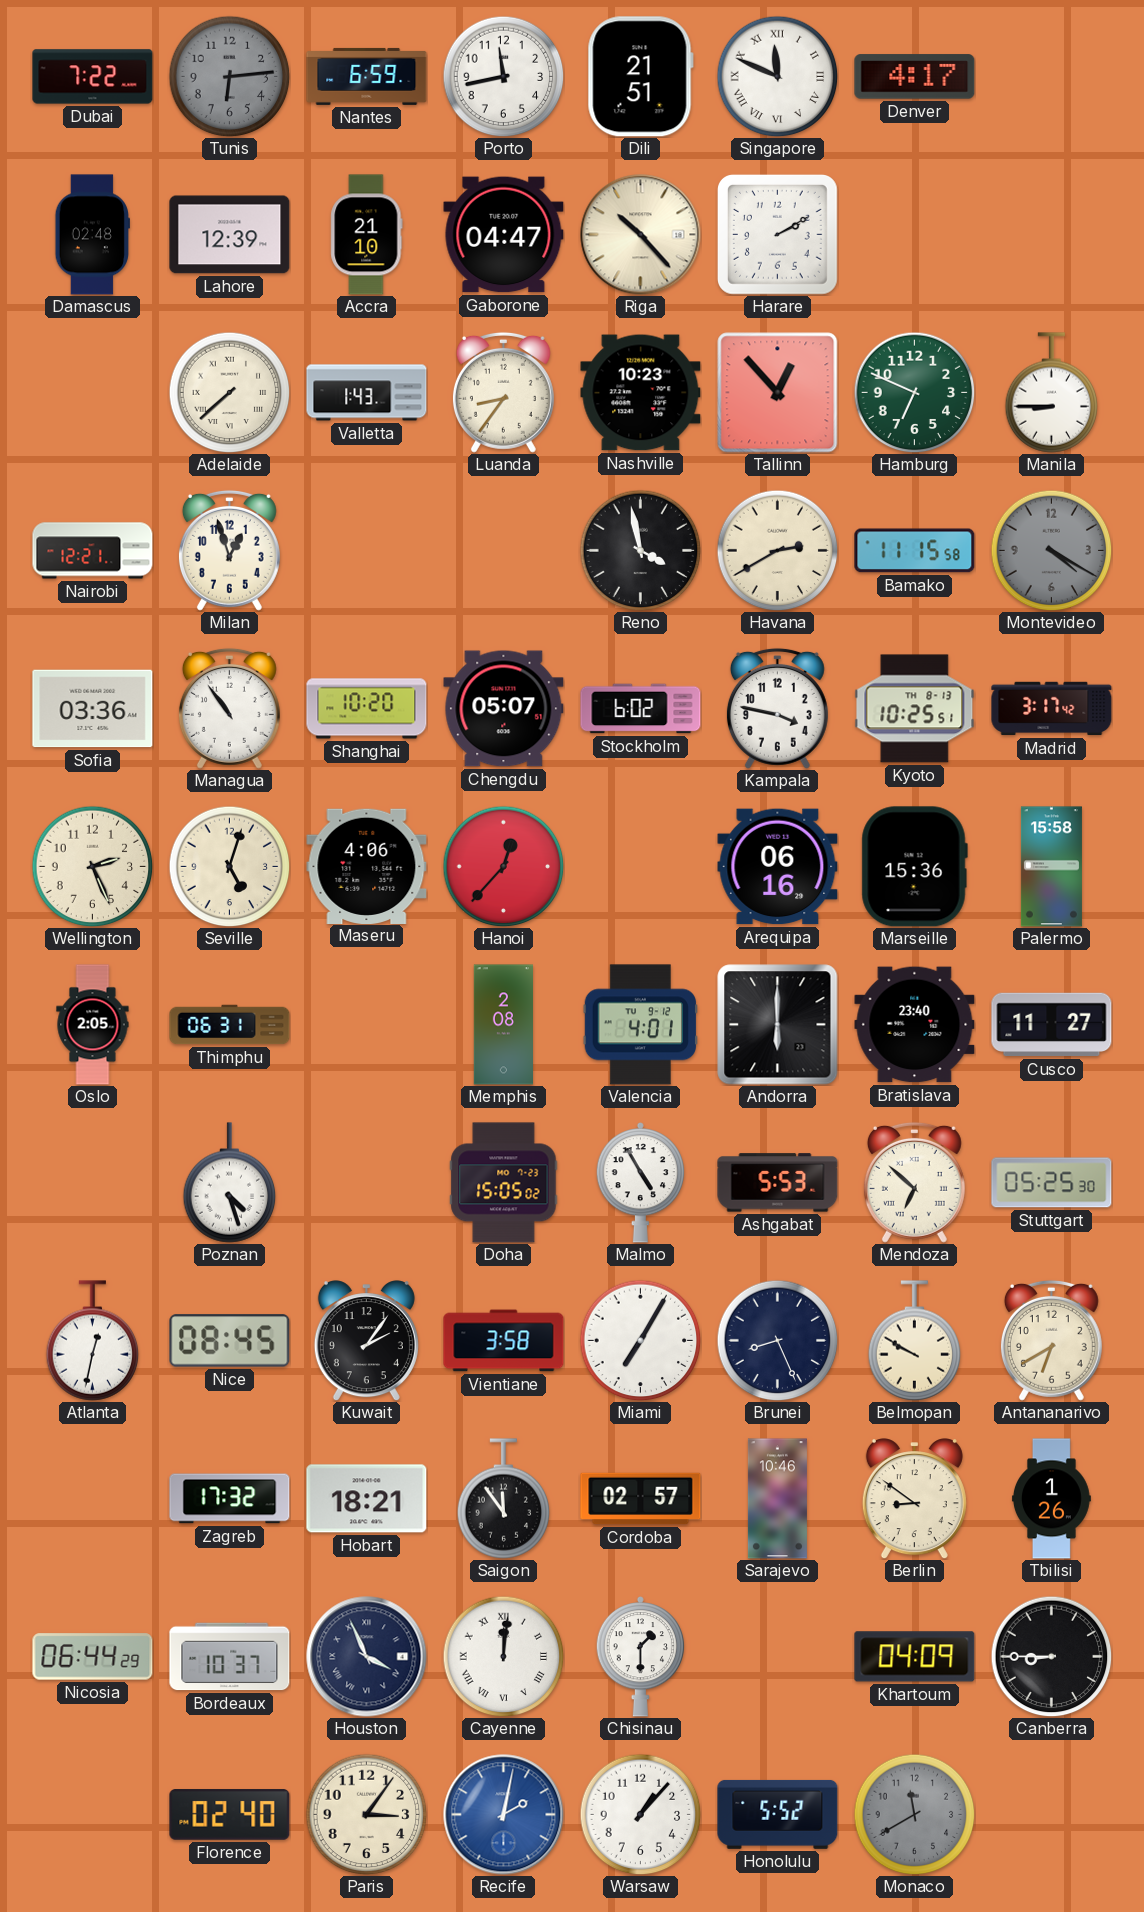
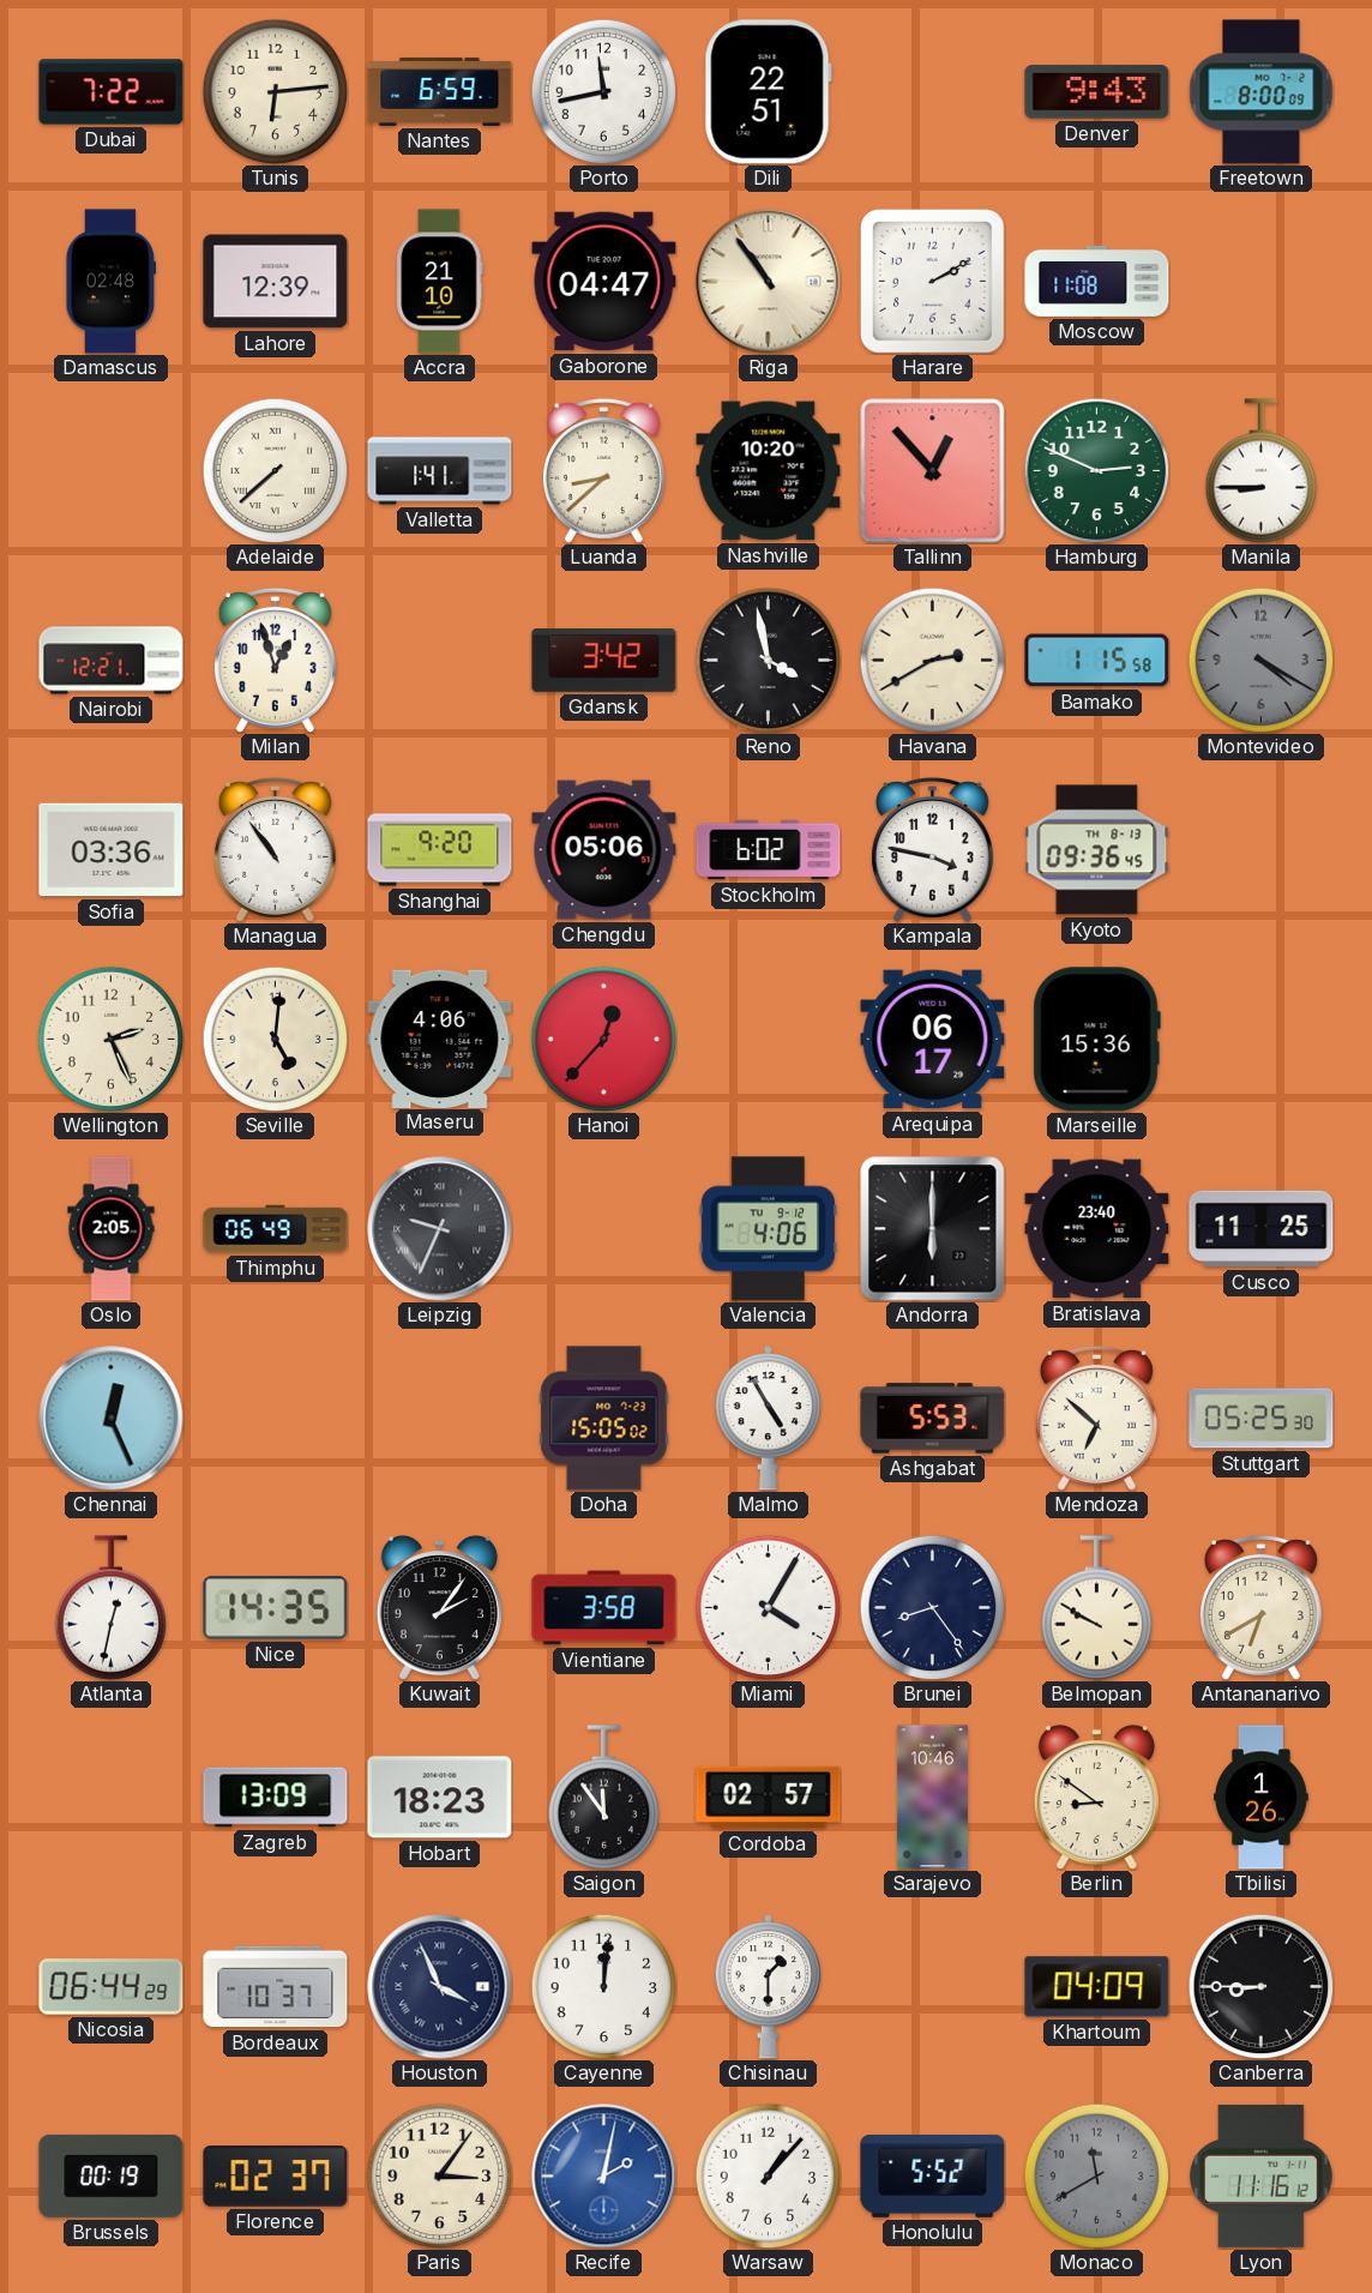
Tunis dial: grey -> cream (275, 91)
Dili: 21:51 -> 22:51 (768, 92)
Singapore: 11:49 -> none (777, 76)
Denver: 4:17 -> 9:43 (1097, 92)
Freetown: none -> 8:00 (1262, 92)
Riga: 10:23 -> 10:54 (769, 282)
Moscow: none -> 11:08 (1097, 281)
Valletta: 1:43 -> 1:41 (440, 471)
Luanda: 8:36 -> 8:38 (603, 470)
Nashville: 10:23 -> 10:20 (769, 471)
Hamburg: 6:49 -> 2:49 (1096, 470)
Gdansk: none -> 3:42 (604, 661)
Bamako: 11:15 -> 1:15 (1097, 661)
Shanghai: 10:20 -> 9:20 (440, 850)
Chengdu: 05:07 -> 05:06 (604, 850)
Kyoto: 10:25 -> 09:36 (1097, 850)
Madrid: 3:17 -> none (1052, 709)
Seville: 5:03 -> 5:01 (275, 1039)
Arequipa: 06:16 -> 06:17 (933, 1040)
Palermo: 15:58 -> none (1051, 867)
Thimphu: 06:31 -> 06:49 (276, 1229)
Leipzig: none -> 9:34 (440, 1229)
Memphis: 2:08 -> none (503, 1025)
Valencia: 4:01 -> 4:06 (768, 1229)
Cusco: 11:27 -> 11:25 (1262, 1229)
Chennai: none -> 12:26 (112, 1419)
Poznan: 4:27 -> none (230, 1183)
Nice: 08:45 -> 14:35 (276, 1608)
Miami: 7:05 -> 4:05 (768, 1607)
Brunei: 8:26 -> 8:24 (932, 1607)
Zagreb: 17:32 -> 13:09 (276, 1798)
Hobart: 18:21 -> 18:23 (440, 1798)
Cayenne numerals: Roman -> Arabic (603, 1986)
Brussels: none -> 00:19 (112, 2175)
Florence: 02:40 -> 02:37 (276, 2177)
Lyon: none -> 11:16 (1262, 2175)
